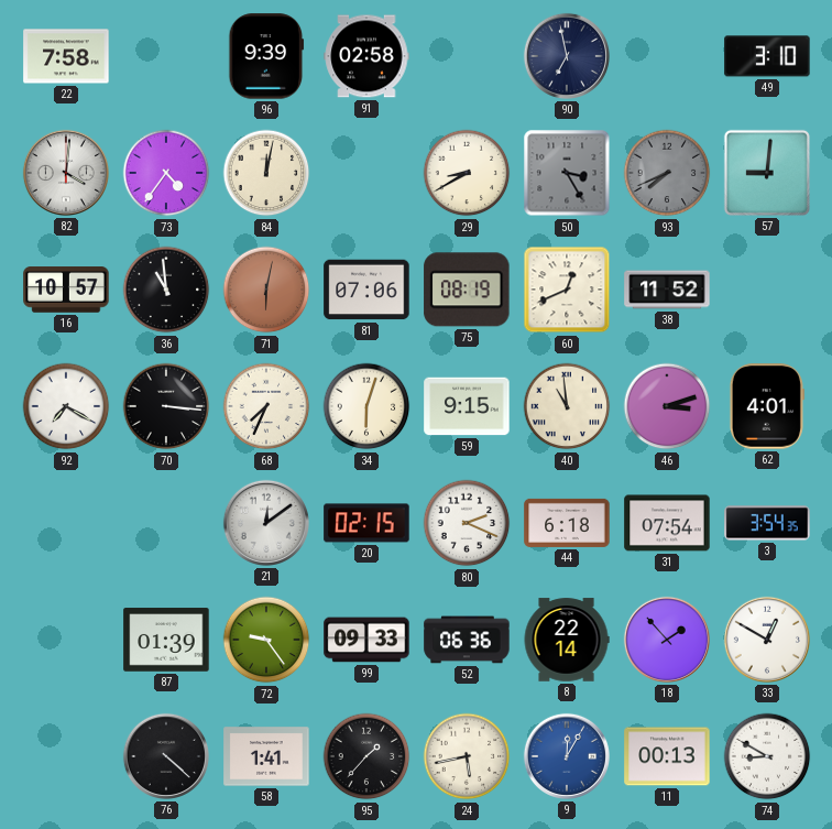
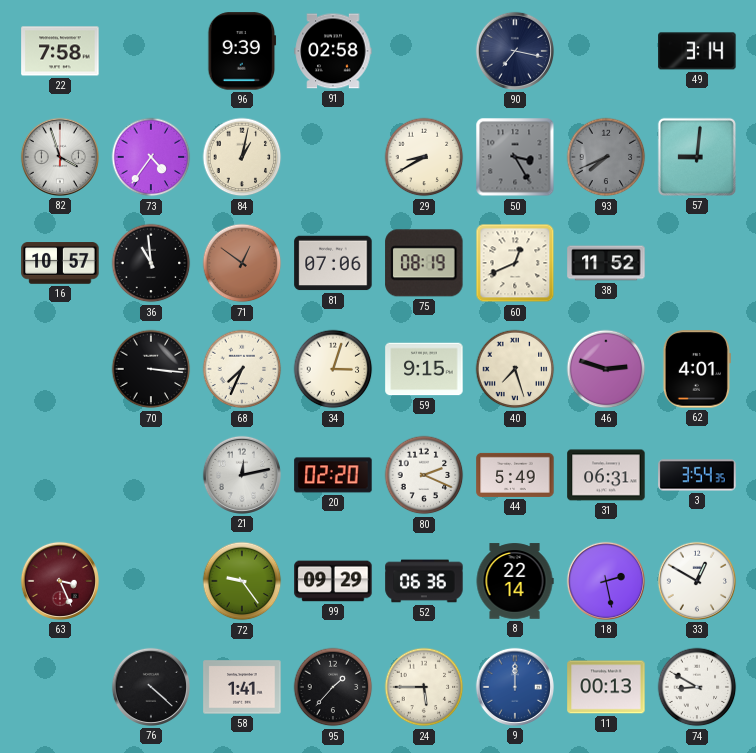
90: 6:58 -> 7:17 (515, 51)
49: 3:10 -> 3:14 (697, 51)
82: 4:01 -> 3:57 (60, 157)
84: 12:02 -> 1:02 (242, 157)
71: 6:02 -> 12:51 (242, 263)
92: 7:20 -> none (66, 406)
34: 6:03 -> 3:03 (333, 369)
40: 10:59 -> 7:27 (515, 369)
46: 3:12 -> 2:48 (606, 369)
21: 12:09 -> 12:13 (242, 475)
20: 02:15 -> 02:20 (333, 475)
44: 6:18 -> 5:49 (515, 475)
31: 07:54 -> 06:31 (606, 475)
63: none -> 3:26 (60, 581)
87: 01:39 -> none (166, 640)
99: 09:33 -> 09:29 (333, 581)
18: 1:53 -> 2:28 (606, 581)
24: 5:43 -> 5:45 (424, 687)
9: 12:05 -> 12:00 (515, 687)
